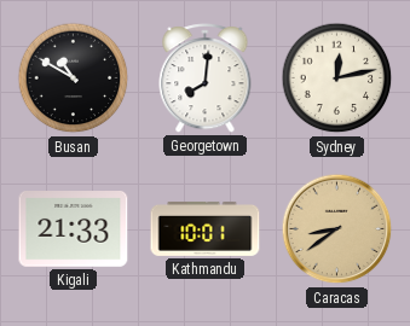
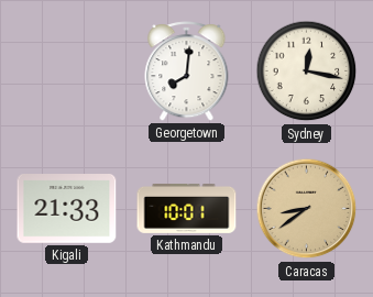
Busan: 10:50 -> none (74, 78)
Sydney: 12:13 -> 12:17 (307, 71)
